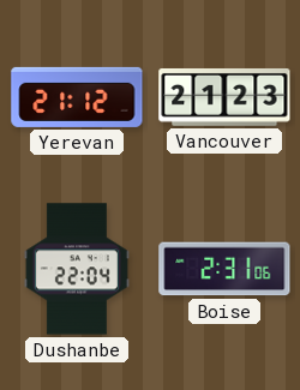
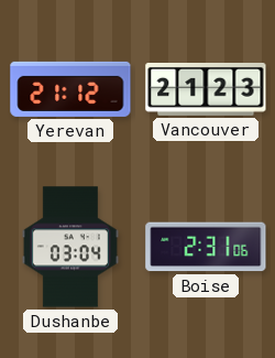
Dushanbe: 22:04 -> 03:04 (70, 247)
